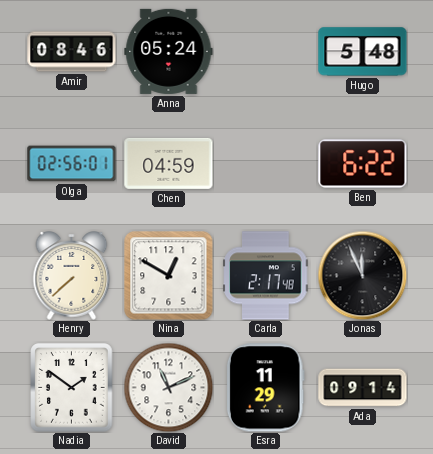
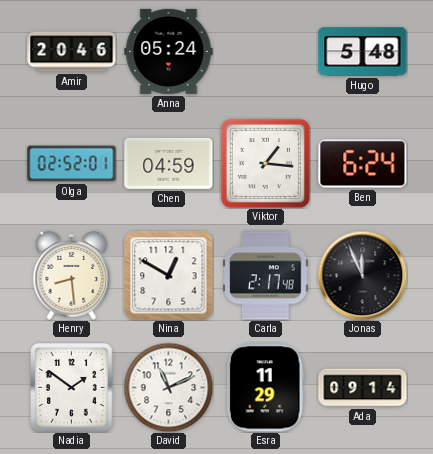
Amir: 08:46 -> 20:46 (72, 52)
Olga: 02:56 -> 02:52 (72, 164)
Viktor: none -> 1:16 (265, 163)
Ben: 6:22 -> 6:24 (363, 164)
Henry: 7:38 -> 8:29 (72, 276)
